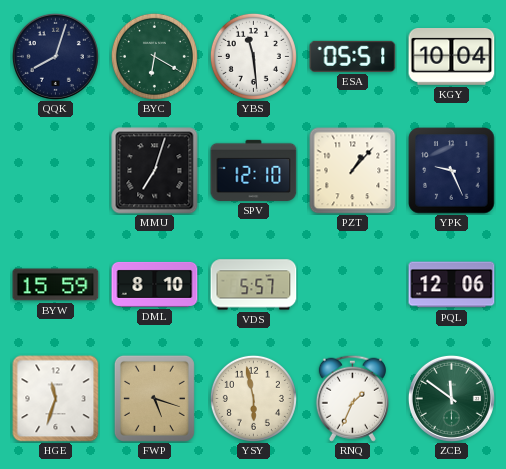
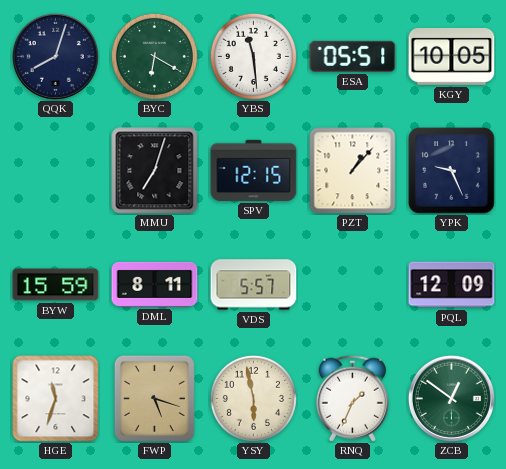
KGY: 10:04 -> 10:05 (452, 57)
SPV: 12:10 -> 12:15 (254, 170)
DML: 8:10 -> 8:11 (155, 284)
PQL: 12:06 -> 12:09 (452, 285)
ZCB: 11:51 -> 12:51 (451, 398)
